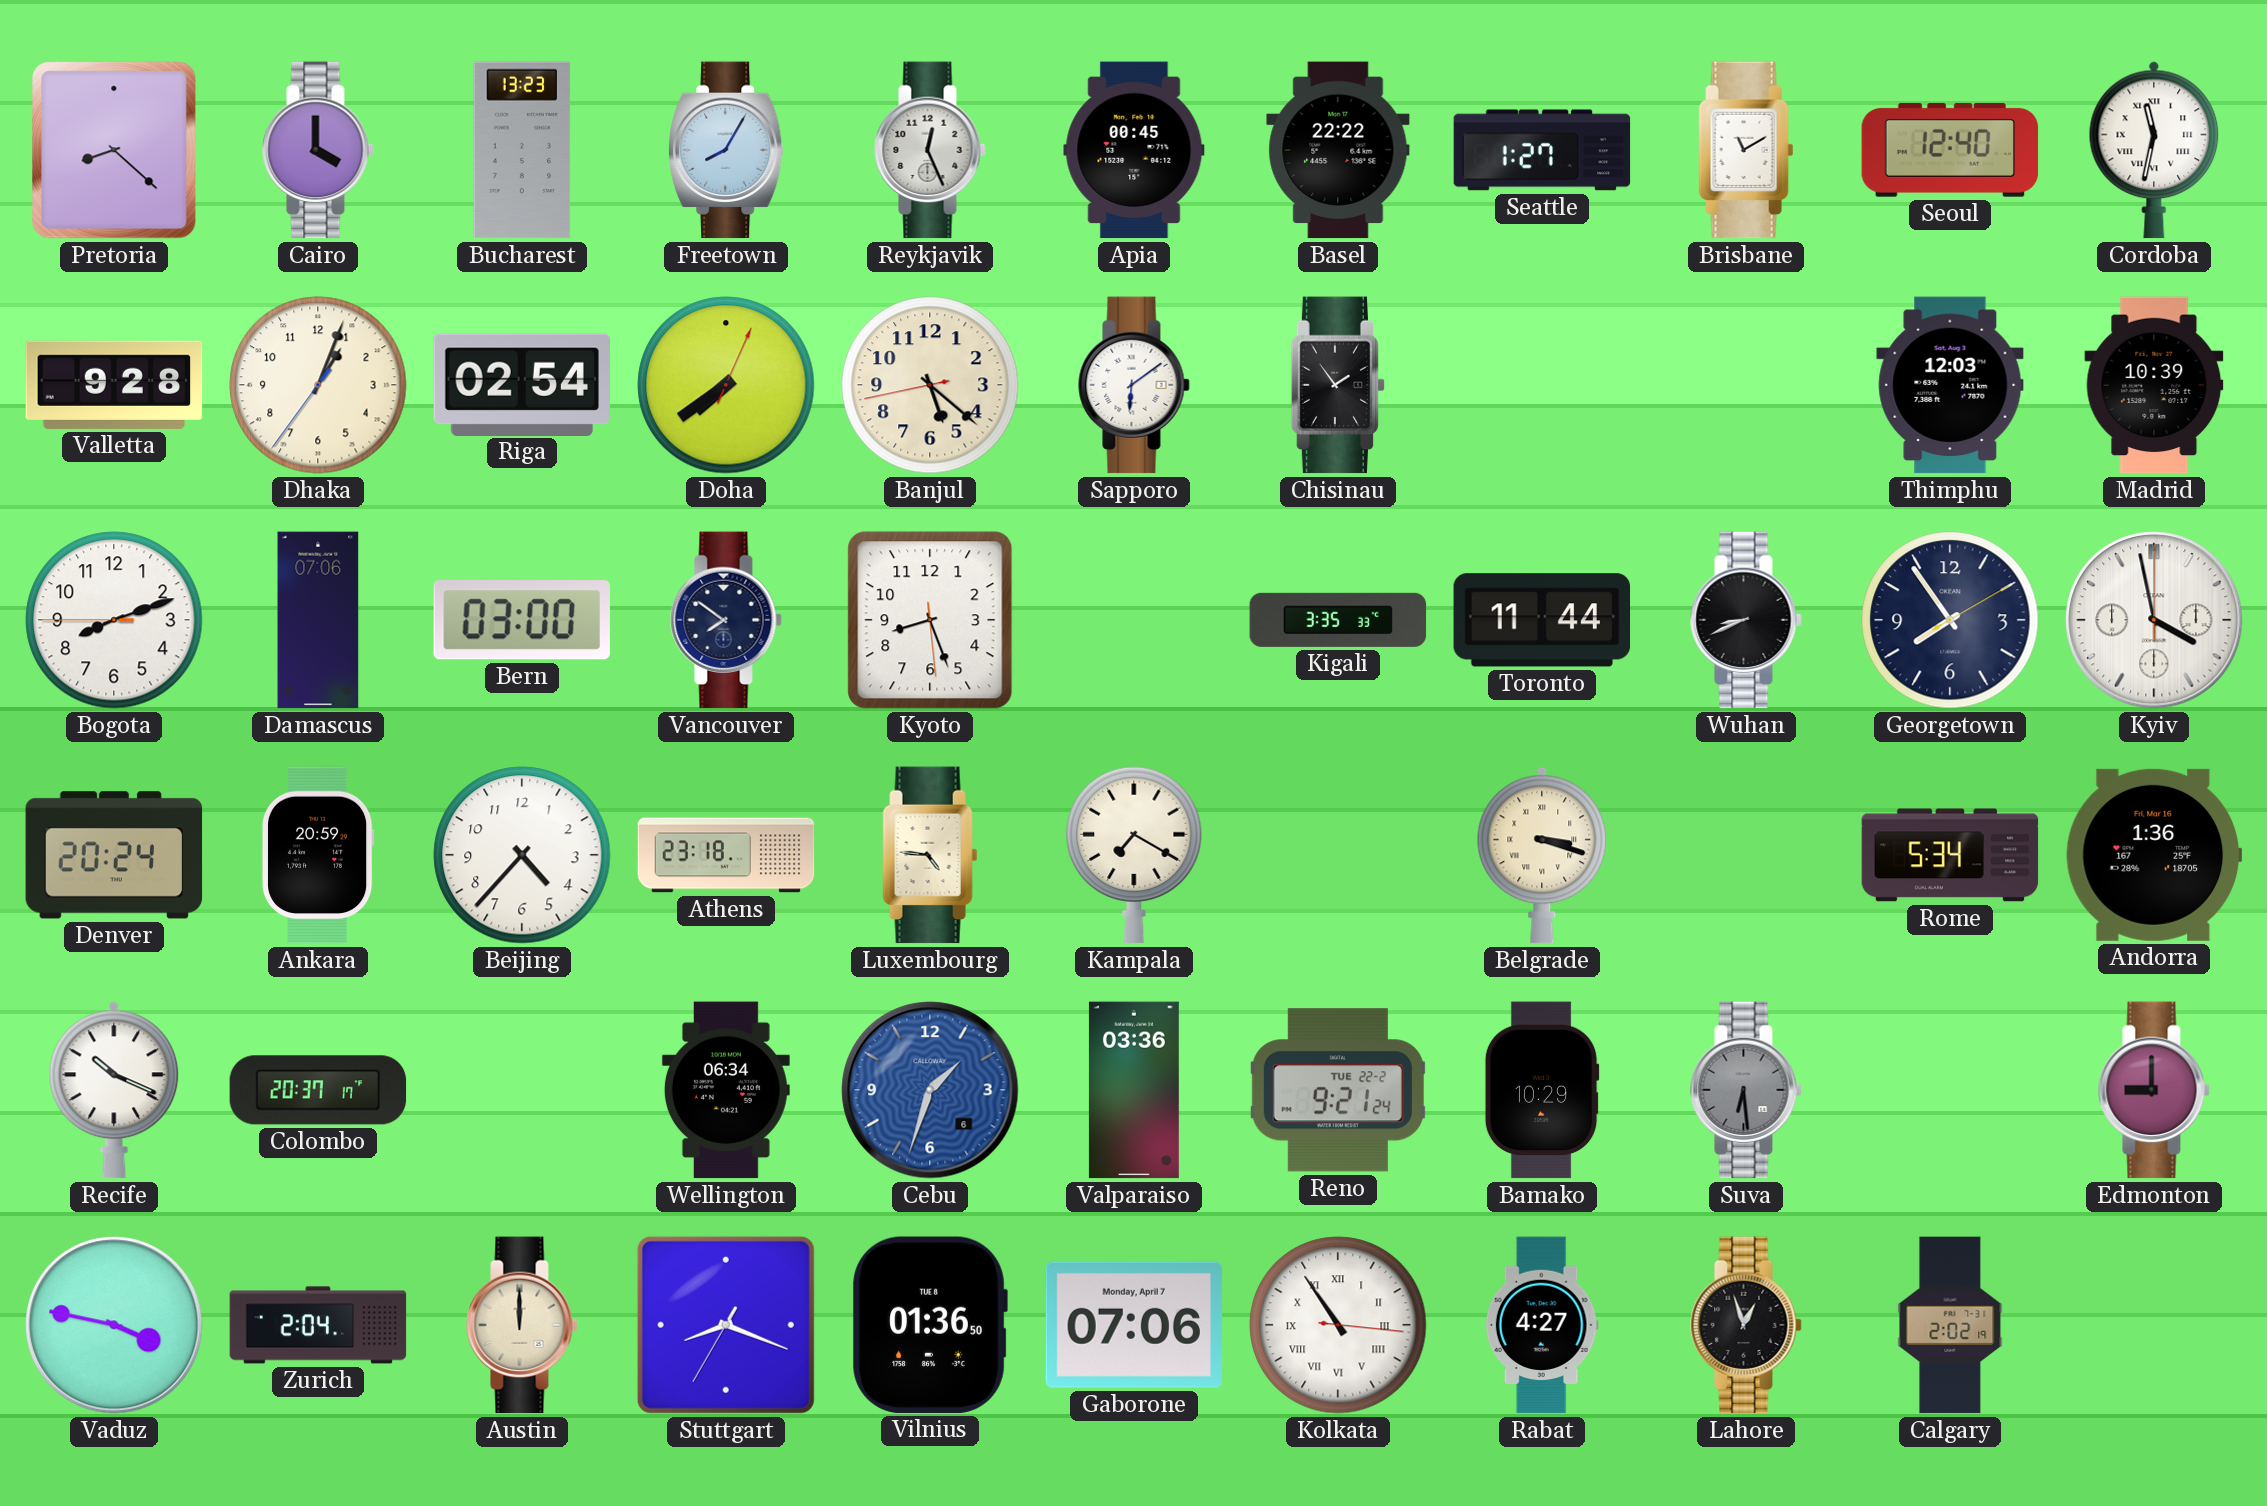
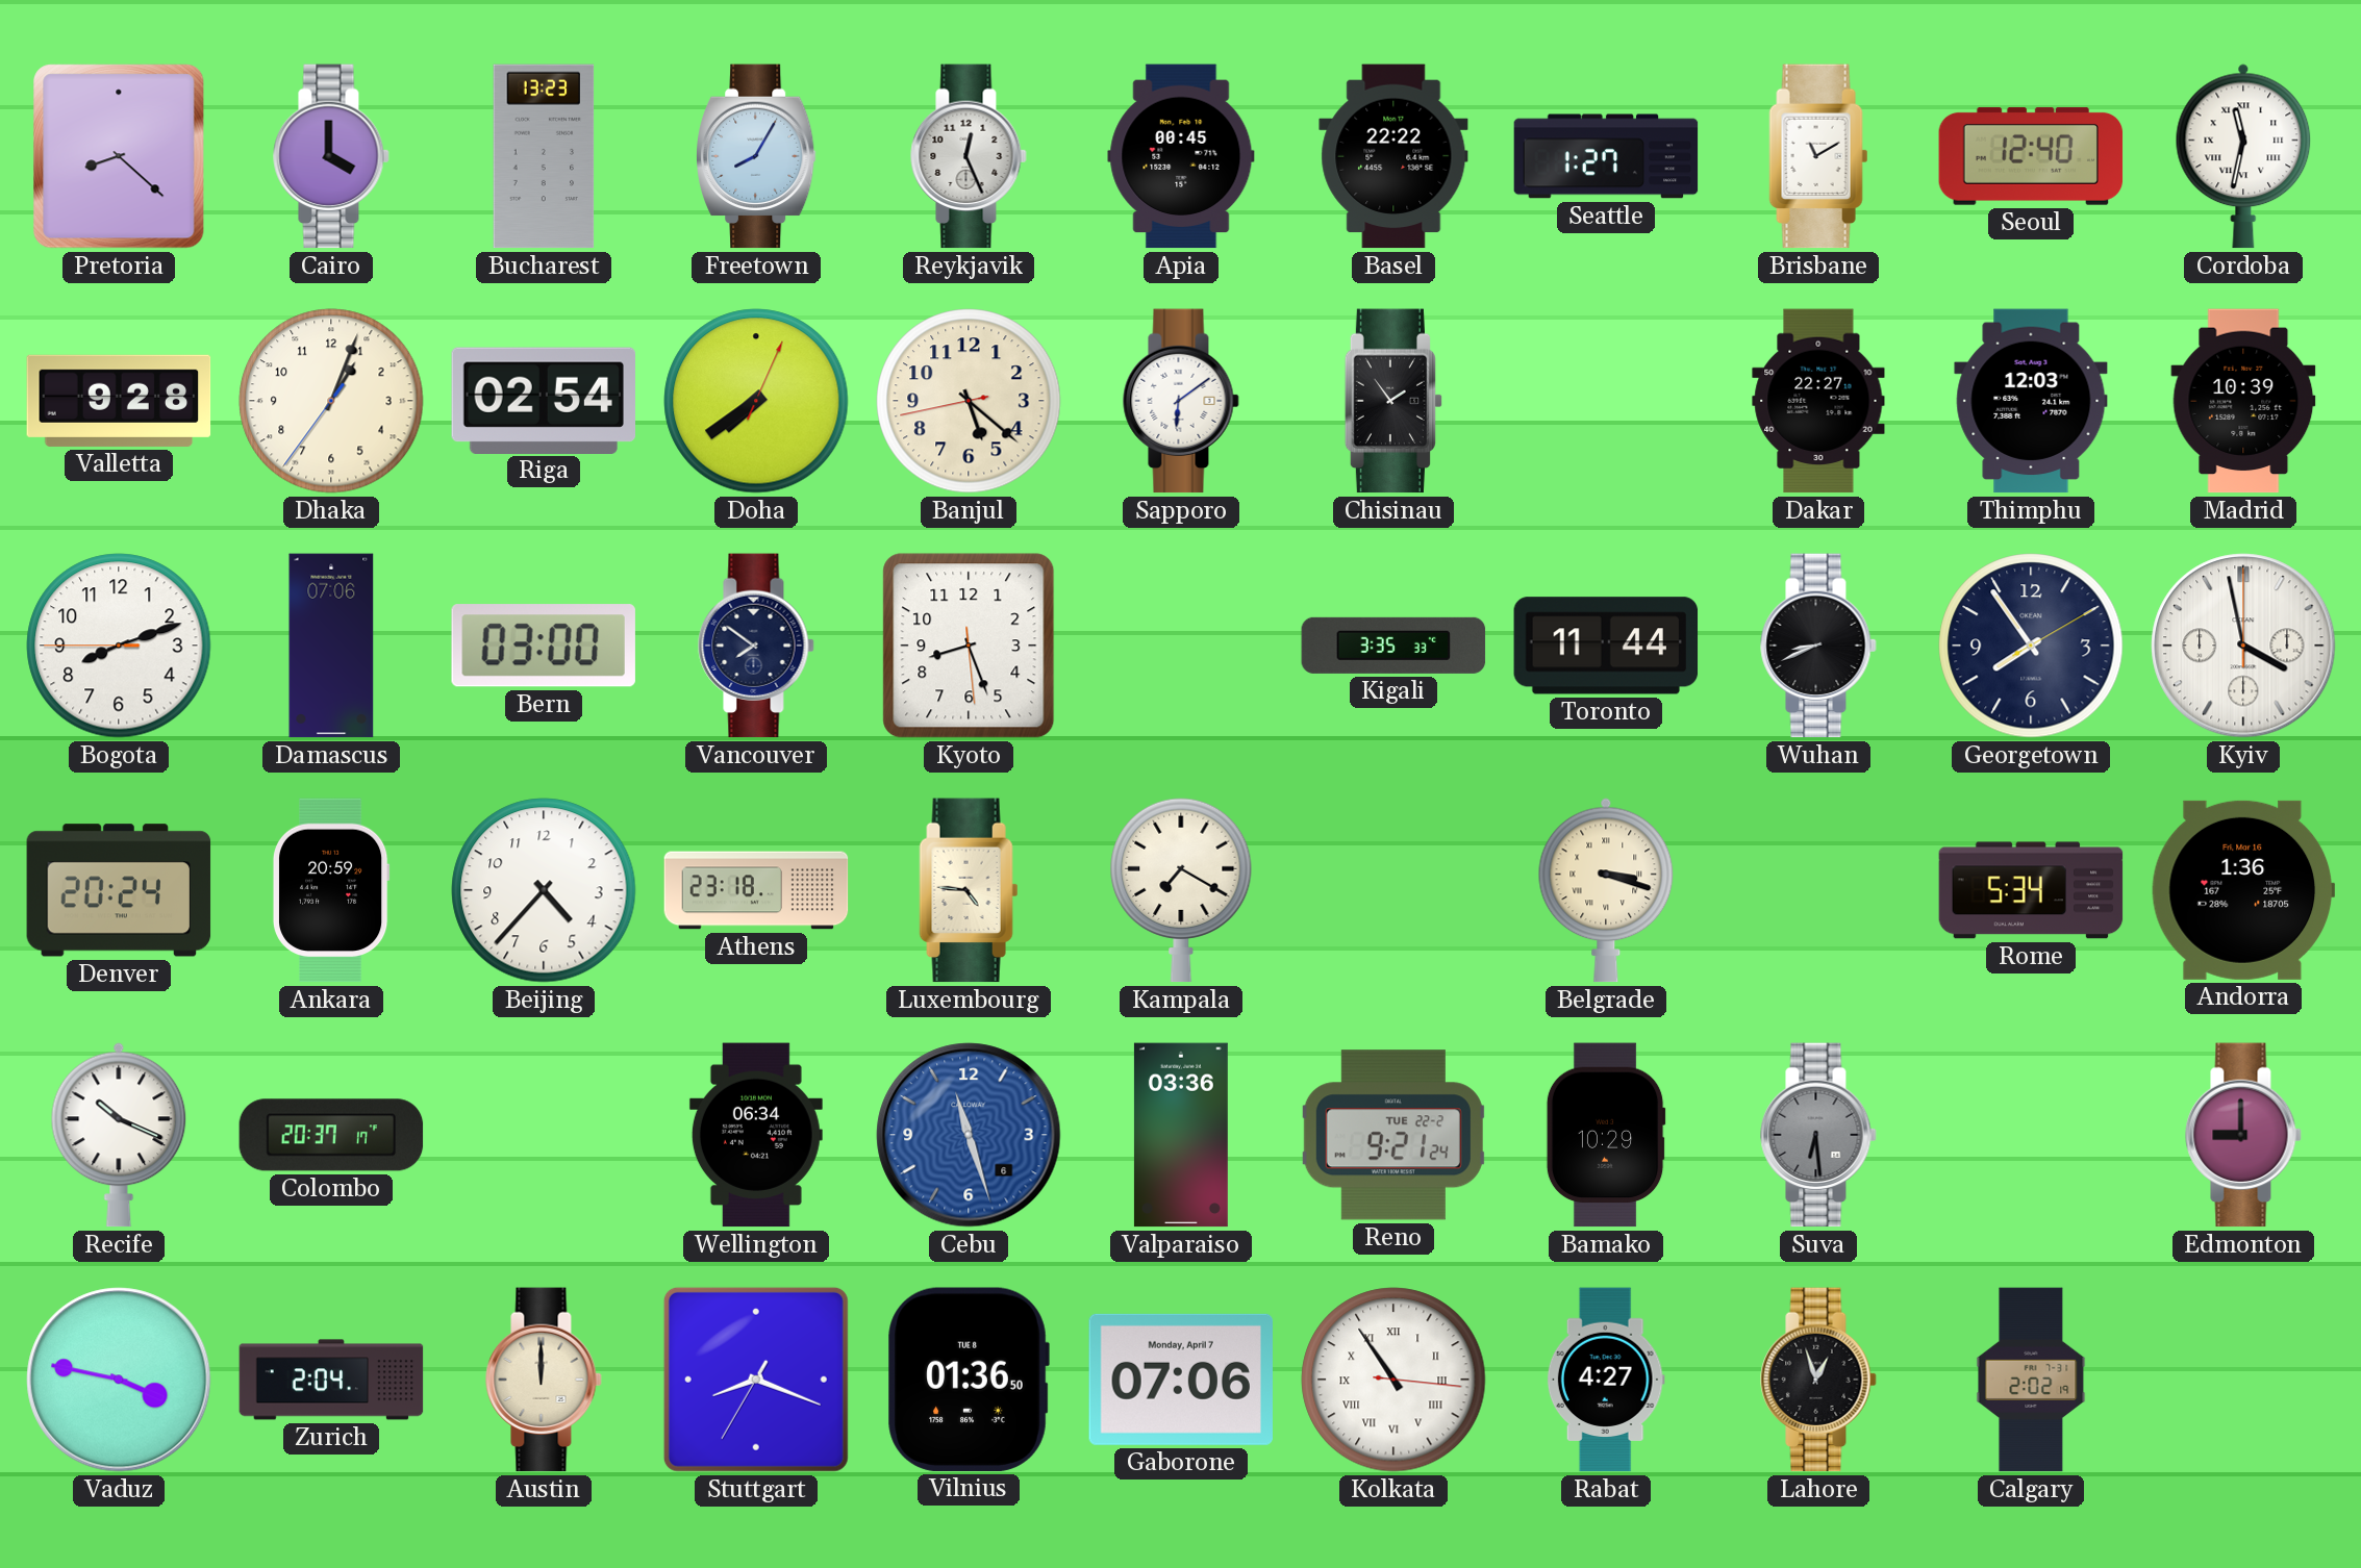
Dakar: none -> 22:27 (1818, 401)
Cebu: 1:33 -> 11:27 (969, 1135)
